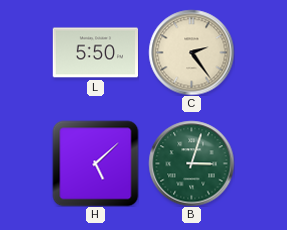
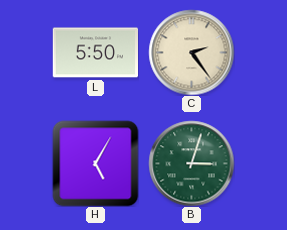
H: 5:08 -> 5:05 (95, 163)
